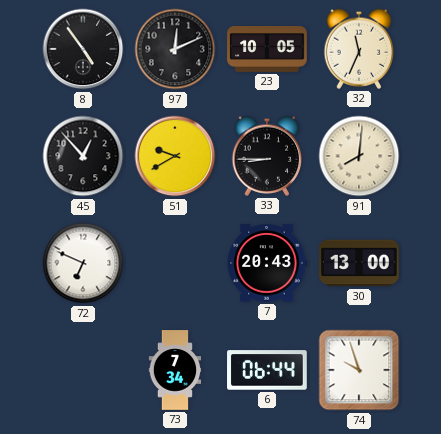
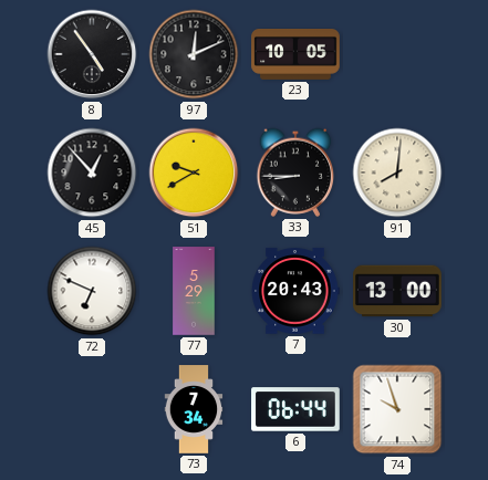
32: 11:34 -> none (359, 49)
77: none -> 5:29 (194, 291)
